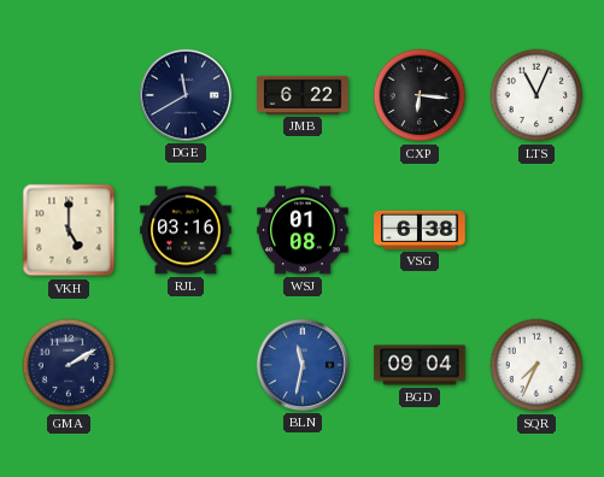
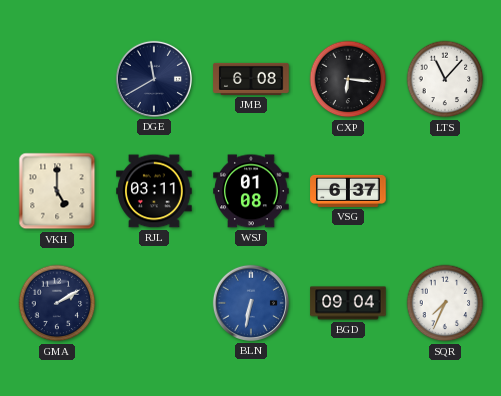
JMB: 6:22 -> 6:08 (251, 79)
LTS: 11:04 -> 11:07 (445, 79)
RJL: 03:16 -> 03:11 (154, 191)
VSG: 6:38 -> 6:37 (348, 191)
BLN: 11:32 -> 6:32 (251, 303)
